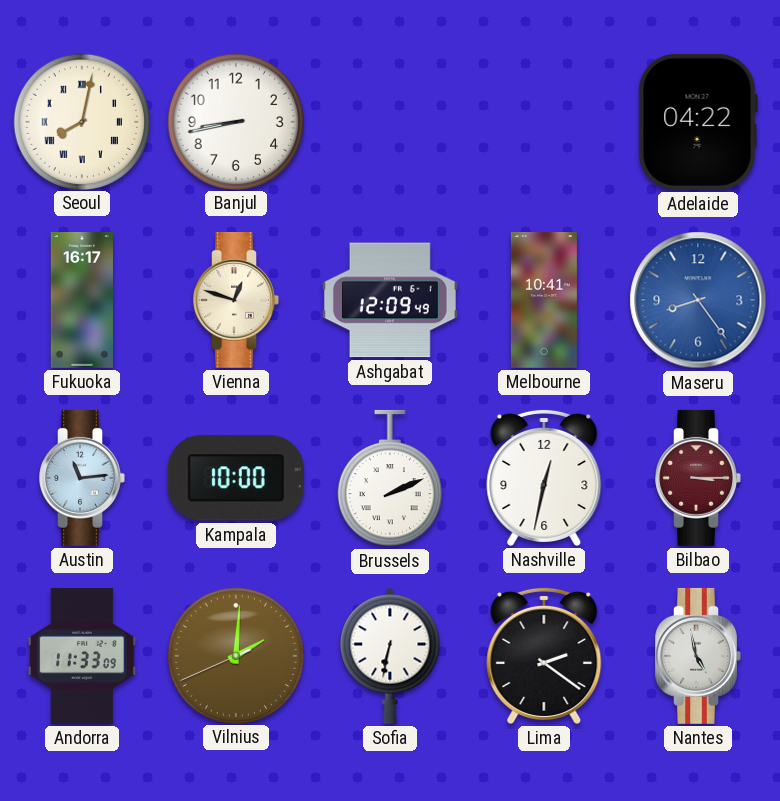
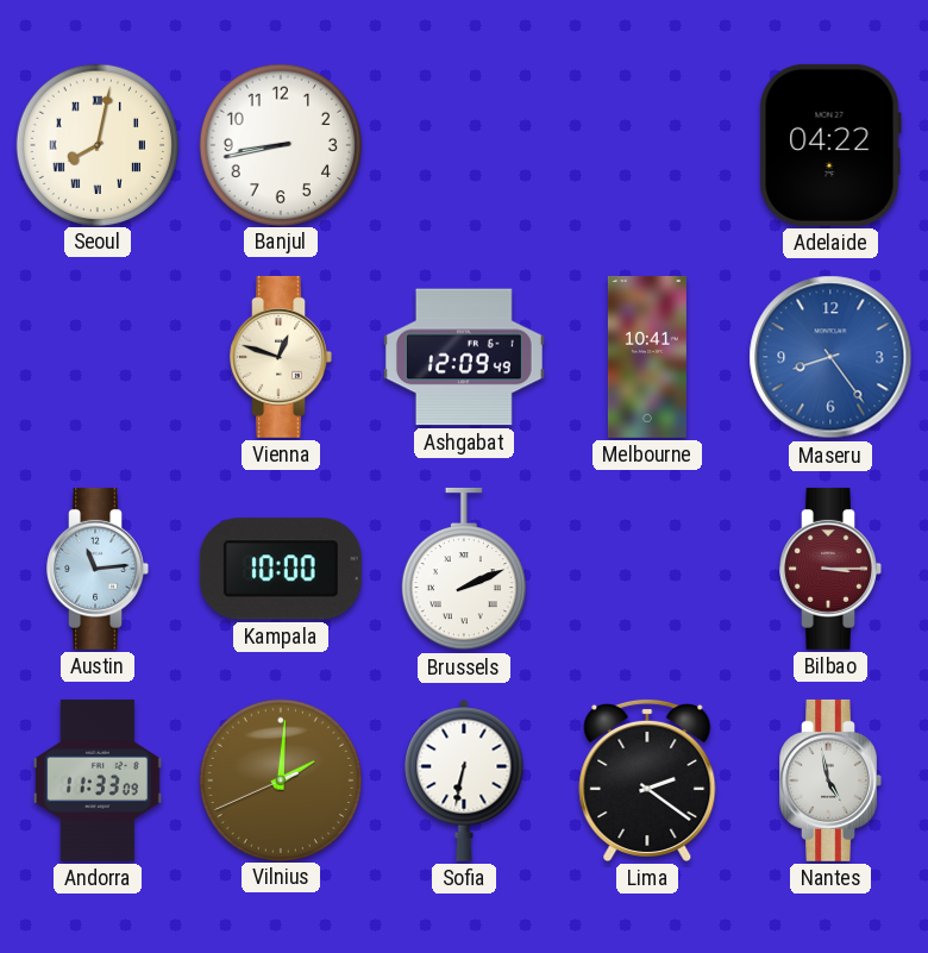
Fukuoka: 16:17 -> none (81, 300)
Nashville: 12:32 -> none (544, 477)
